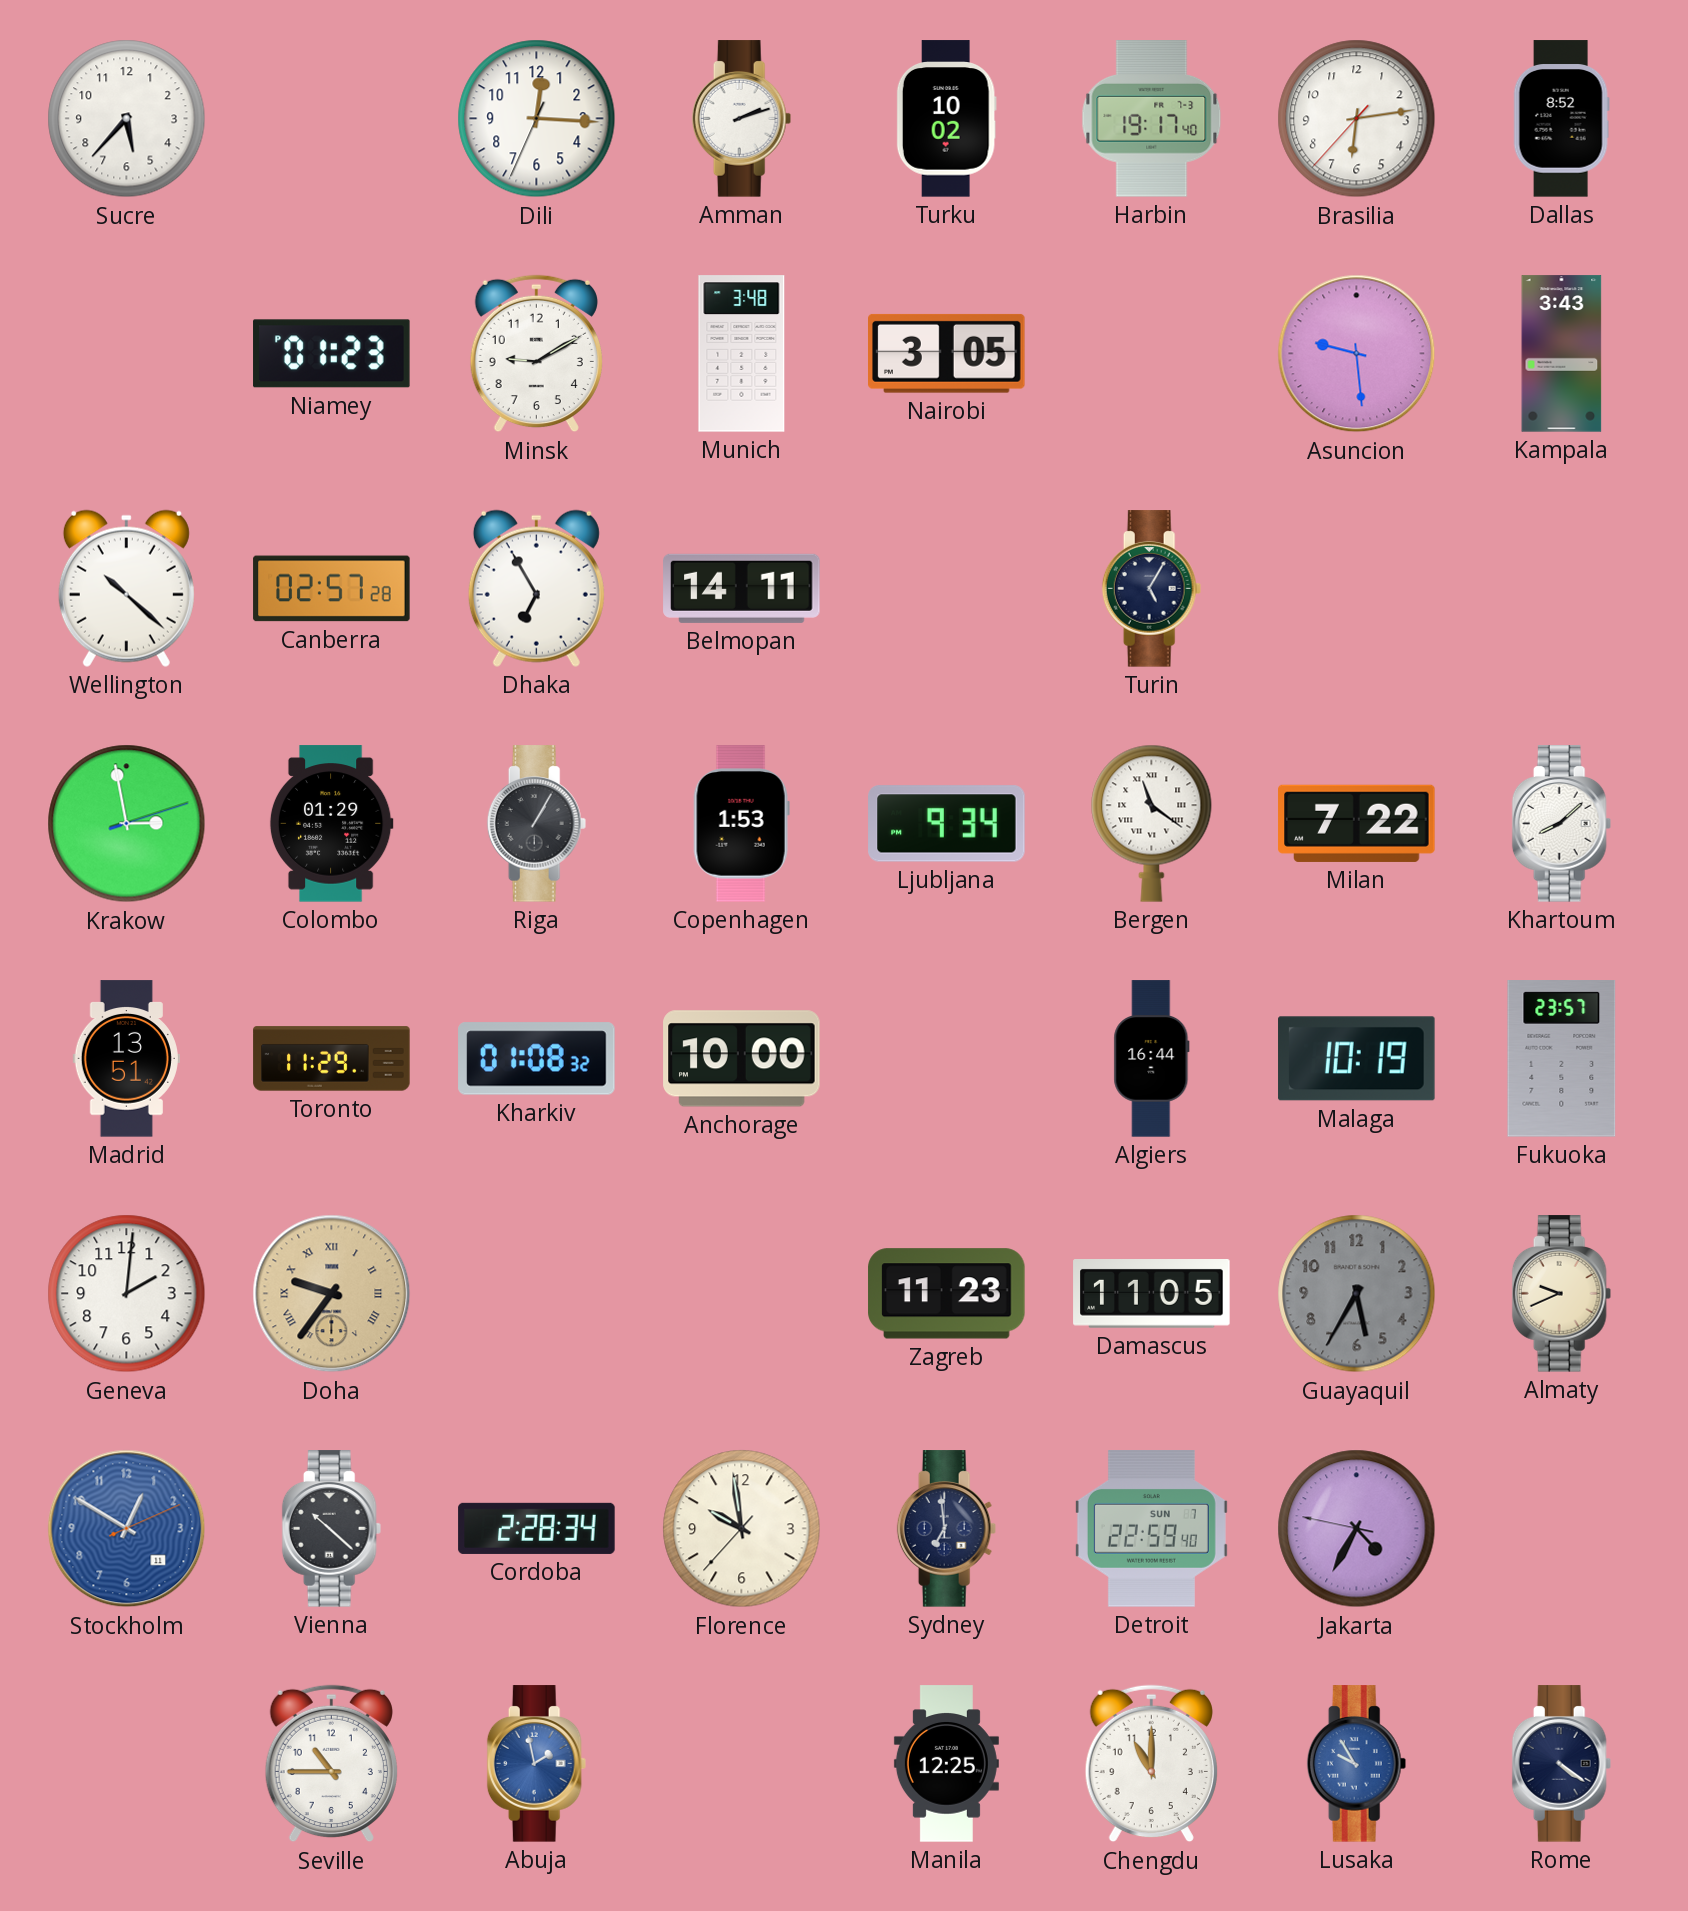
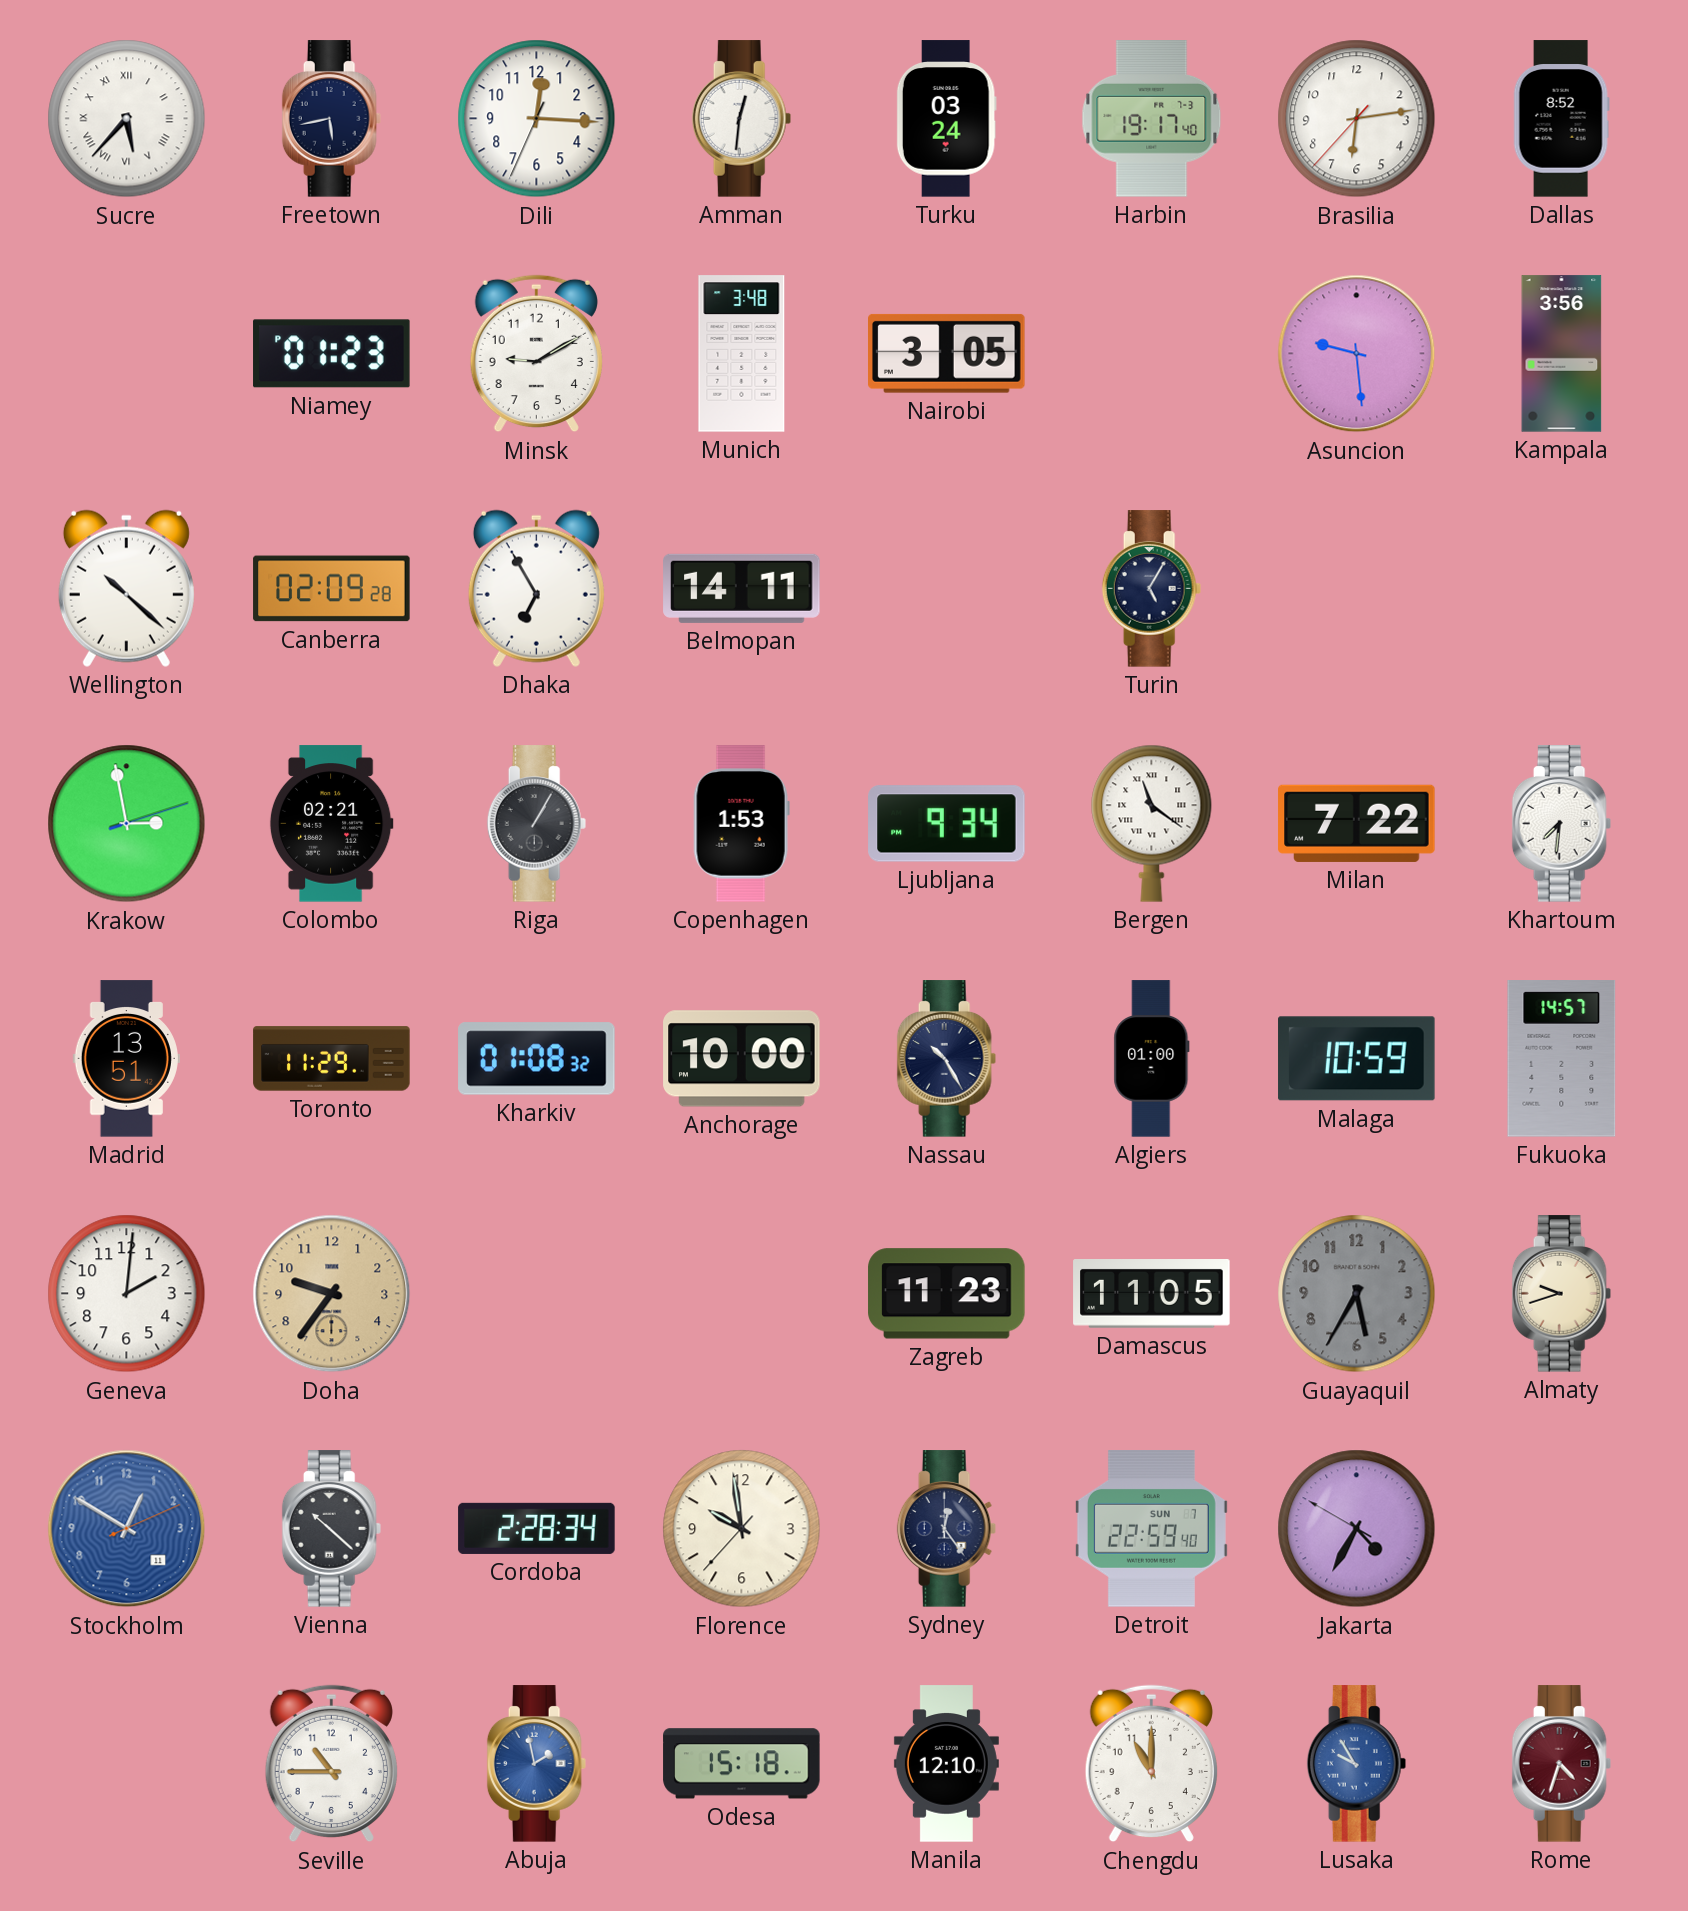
Sucre numerals: Arabic -> Roman (127, 119)
Freetown: none -> 5:43 (332, 119)
Amman: 2:12 -> 12:31 (742, 119)
Turku: 10:02 -> 03:24 (946, 119)
Kampala: 3:43 -> 3:56 (1562, 354)
Canberra: 02:57 -> 02:09 (332, 589)
Colombo: 01:29 -> 02:21 (331, 824)
Khartoum: 8:08 -> 7:31 (1562, 824)
Nassau: none -> 10:25 (947, 1059)
Algiers: 16:44 -> 01:00 (1152, 1059)
Malaga: 10:19 -> 10:59 (1357, 1059)
Fukuoka: 23:57 -> 14:57 (1562, 1059)
Doha numerals: Roman -> Arabic (332, 1294)
Almaty: 9:41 -> 9:42 (1562, 1294)
Sydney: 6:59 -> 12:24 (947, 1529)
Jakarta: 4:34:47 -> 4:34:50 (1357, 1529)
Odesa: none -> 15:18 (742, 1764)
Manila: 12:25 -> 12:10 (946, 1764)
Rome: 4:21 -> 4:33 (1562, 1764)
Rome dial: navy -> burgundy (1562, 1764)
